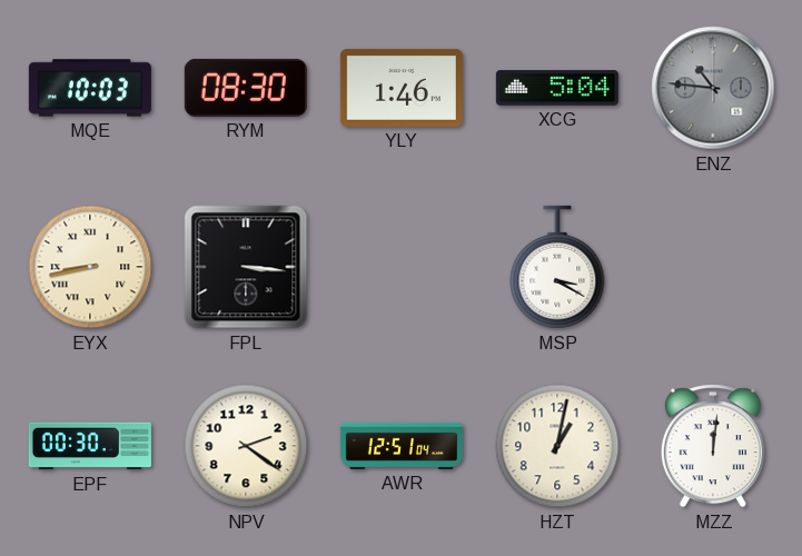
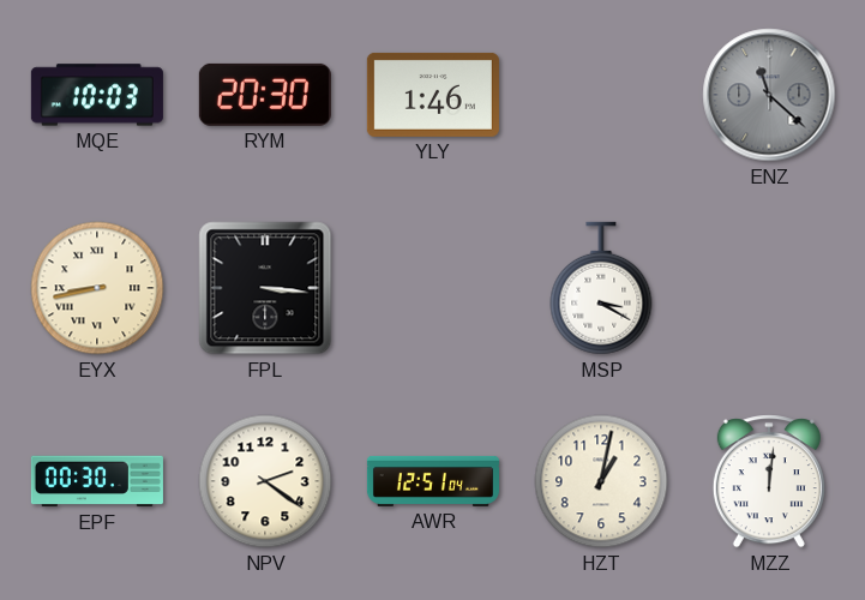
RYM: 08:30 -> 20:30 (265, 95)
XCG: 5:04 -> none (557, 88)
ENZ: 10:46 -> 11:22 (769, 95)
